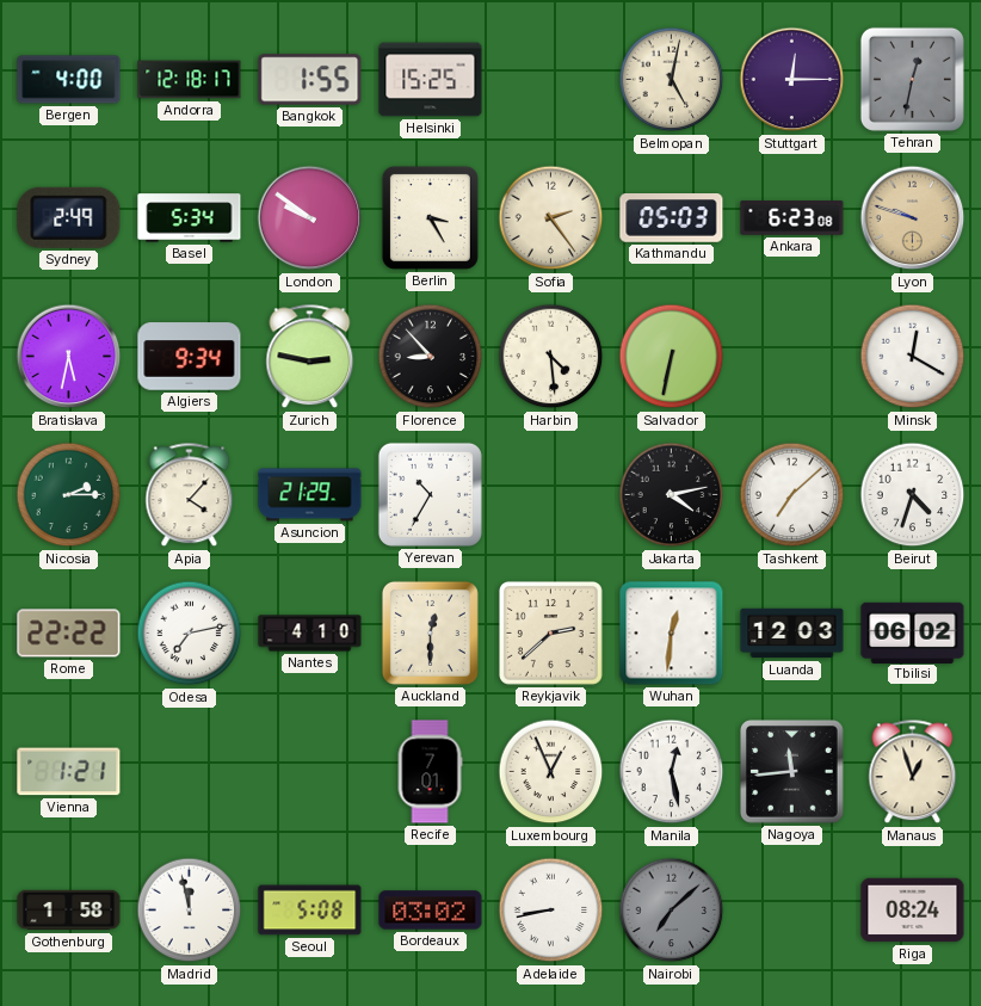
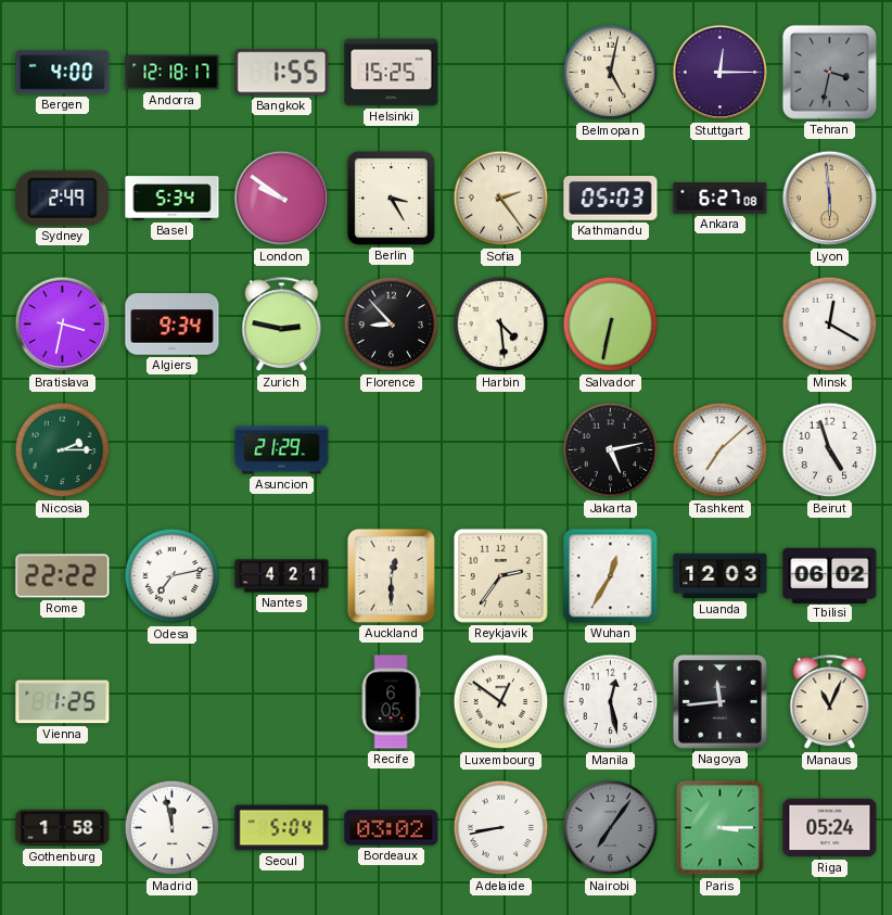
Tehran: 12:32 -> 3:32 (829, 72)
Ankara: 6:23 -> 6:27 (721, 199)
Lyon: 9:48 -> 5:59 (830, 199)
Bratislava: 5:32 -> 3:32 (63, 325)
Apia: 4:07 -> none (190, 495)
Yerevan: 10:35 -> none (430, 494)
Jakarta: 4:13 -> 5:13 (611, 450)
Beirut: 4:33 -> 4:57 (830, 450)
Nantes: 4:10 -> 4:21 (282, 576)
Reykjavik: 2:38 -> 2:36 (500, 575)
Wuhan: 12:31 -> 12:35 (611, 576)
Vienna: 1:21 -> 1:25 (63, 702)
Recife: 7:01 -> 6:05 (391, 702)
Luxembourg: 12:56 -> 12:51 (501, 702)
Manaus: 12:57 -> 11:04 (830, 702)
Seoul: 5:08 -> 5:04 (282, 828)
Nairobi: 7:08 -> 7:06 (611, 828)
Paris: none -> 3:15 (721, 828)
Riga: 08:24 -> 05:24 (830, 828)
